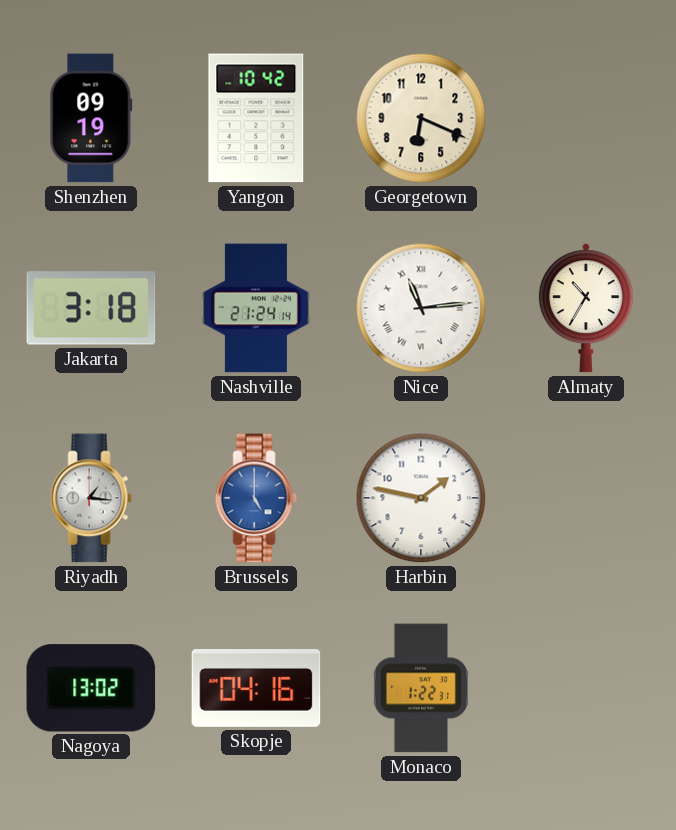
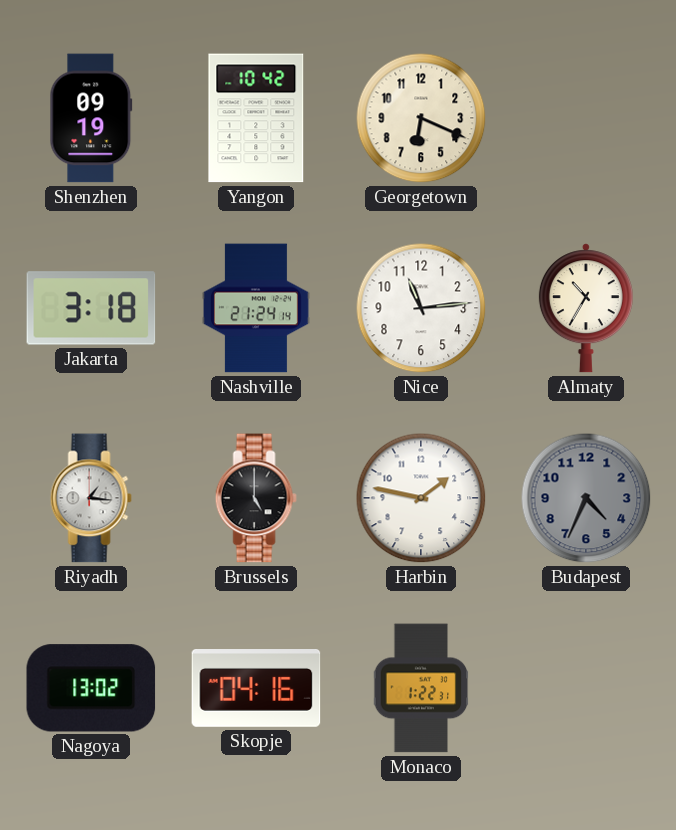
Nice numerals: Roman -> Arabic (421, 308)
Brussels dial: blue -> black (256, 498)
Budapest: none -> 4:34 (586, 498)
